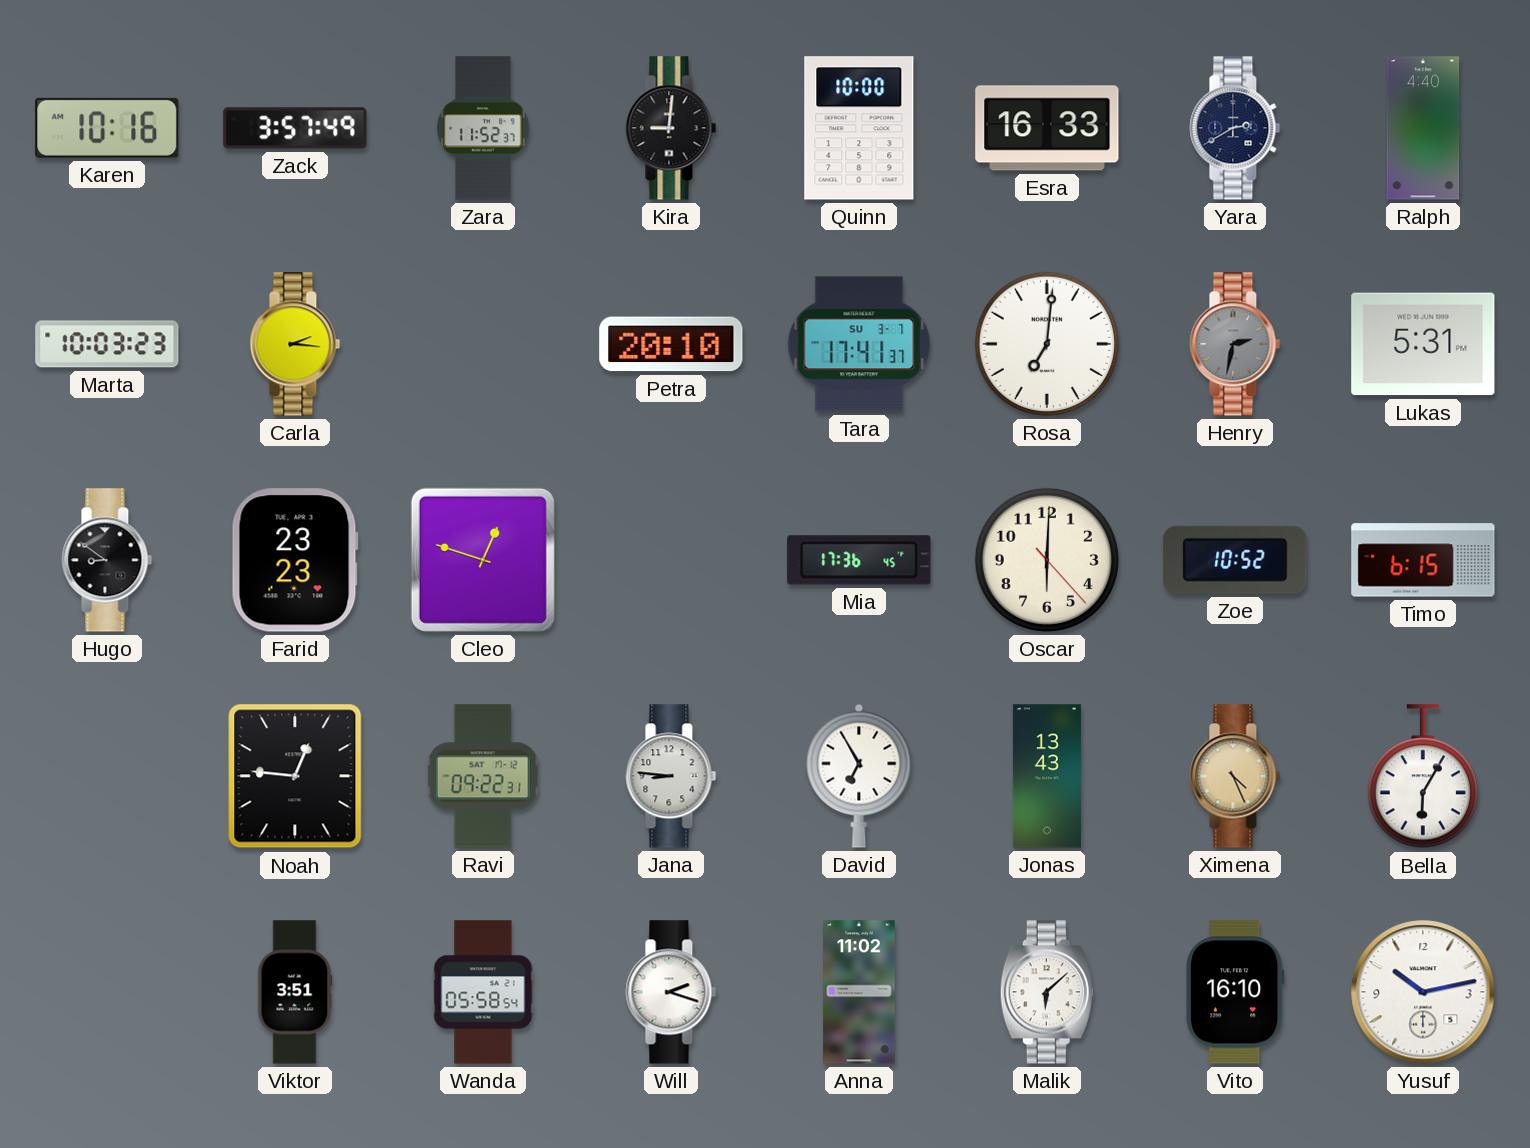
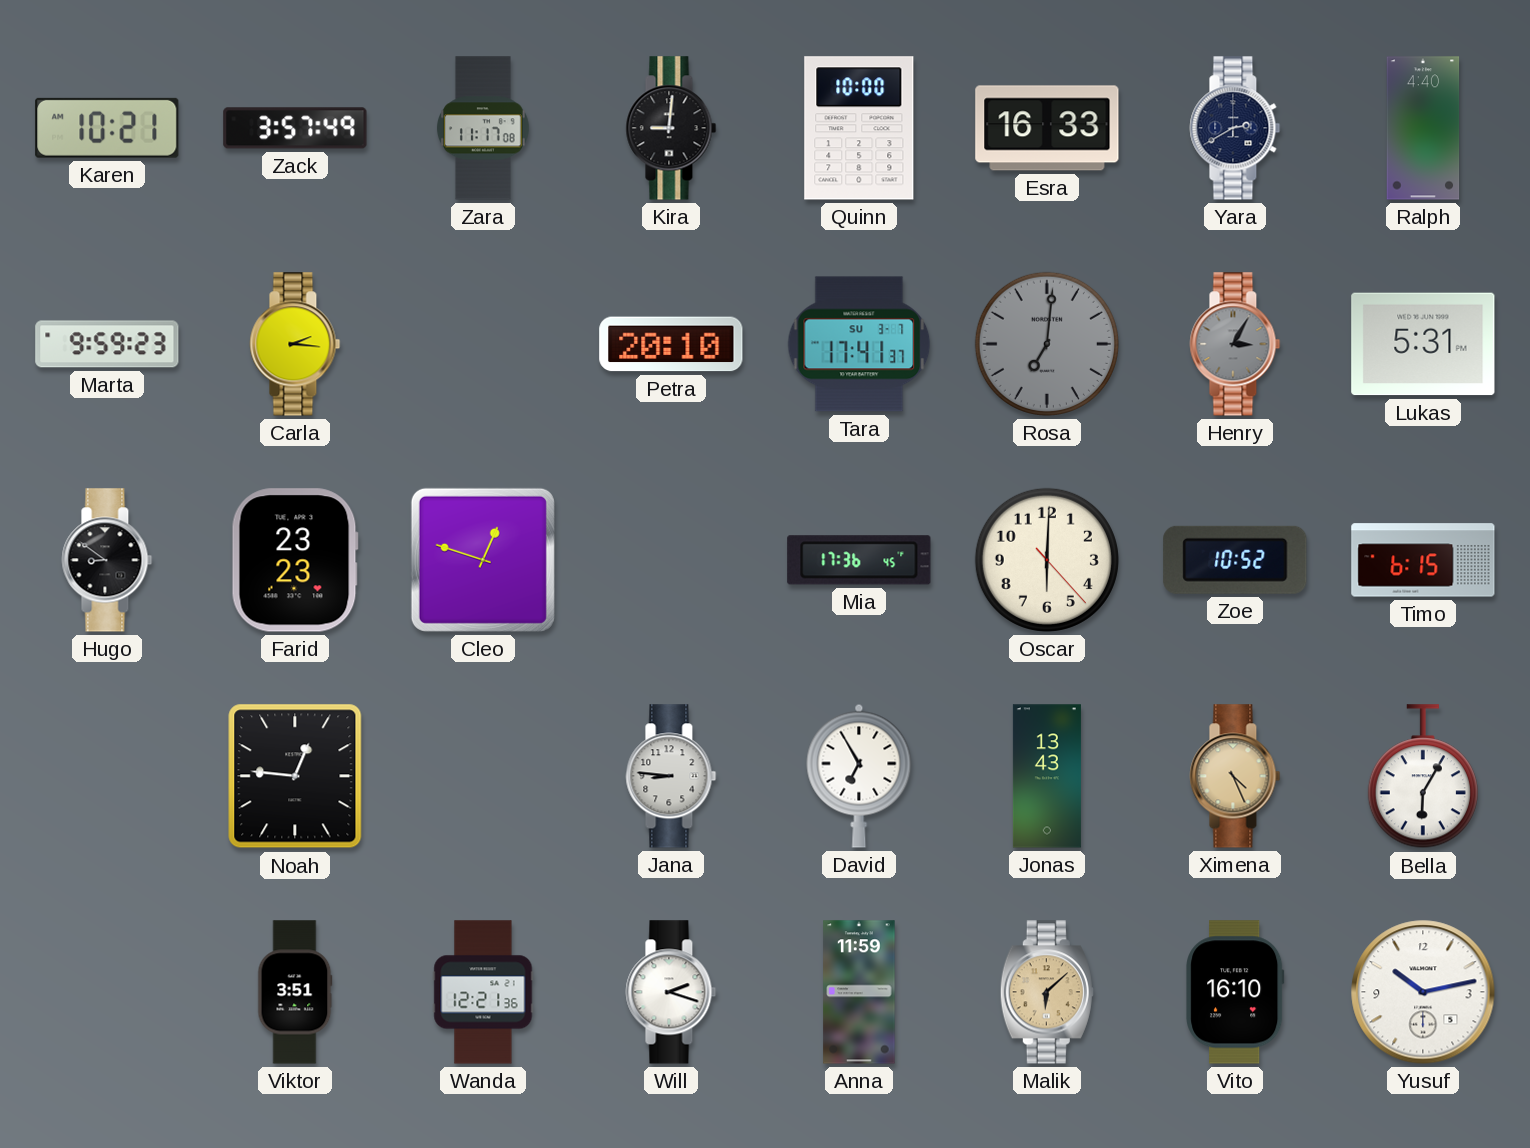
Karen: 10:16 -> 10:21 (107, 128)
Zara: 11:52 -> 11:17 (483, 128)
Marta: 10:03 -> 9:59 (107, 344)
Rosa dial: white -> grey (1047, 344)
Henry: 2:32 -> 3:05 (1235, 344)
Ravi: 09:22 -> none (483, 776)
Wanda: 05:58 -> 12:21 (483, 992)
Anna: 11:02 -> 11:59 (859, 992)
Malik dial: white -> champagne (1047, 992)
